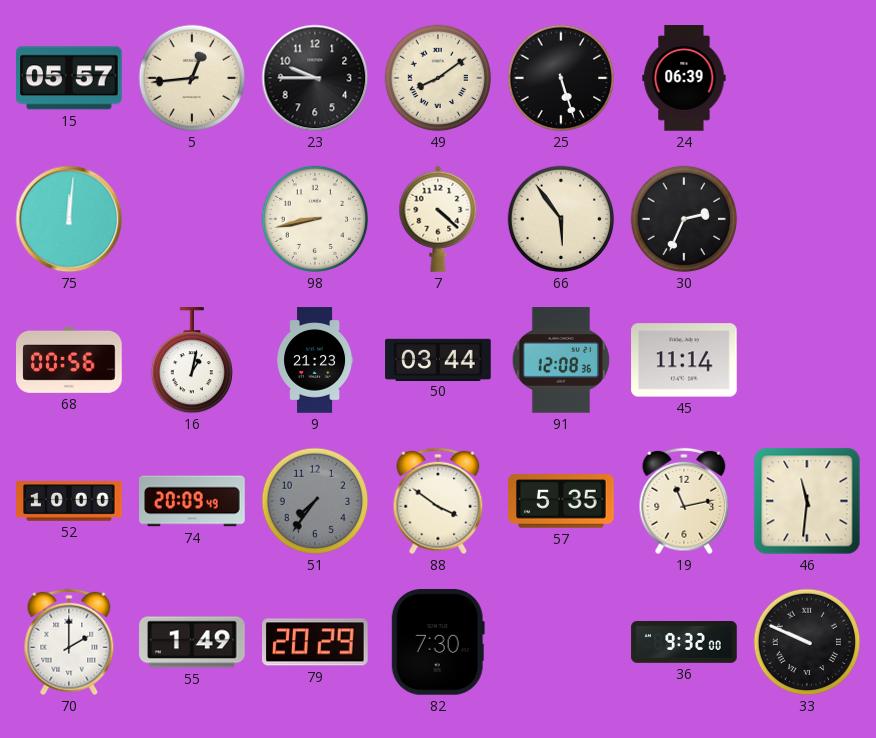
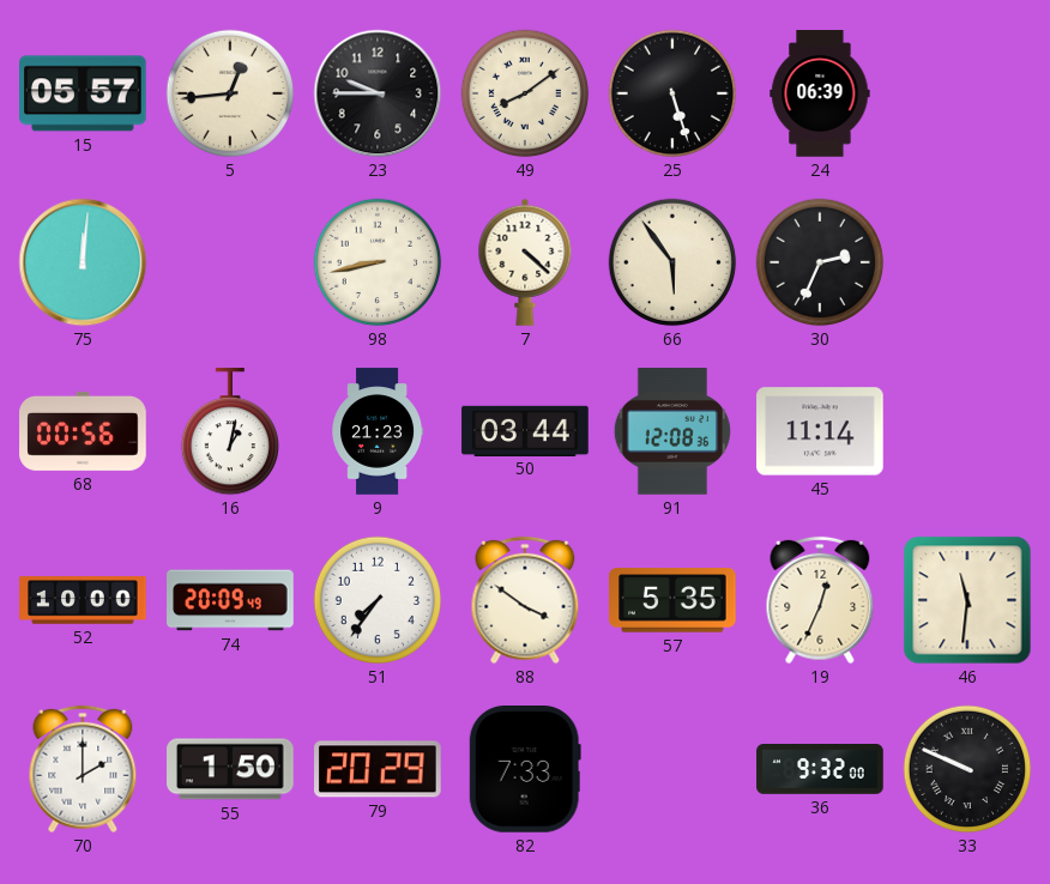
51 dial: grey -> white (378, 600)
19: 11:13 -> 12:34 (820, 600)
55: 1:49 -> 1:50 (230, 769)
82: 7:30 -> 7:33 (525, 769)
